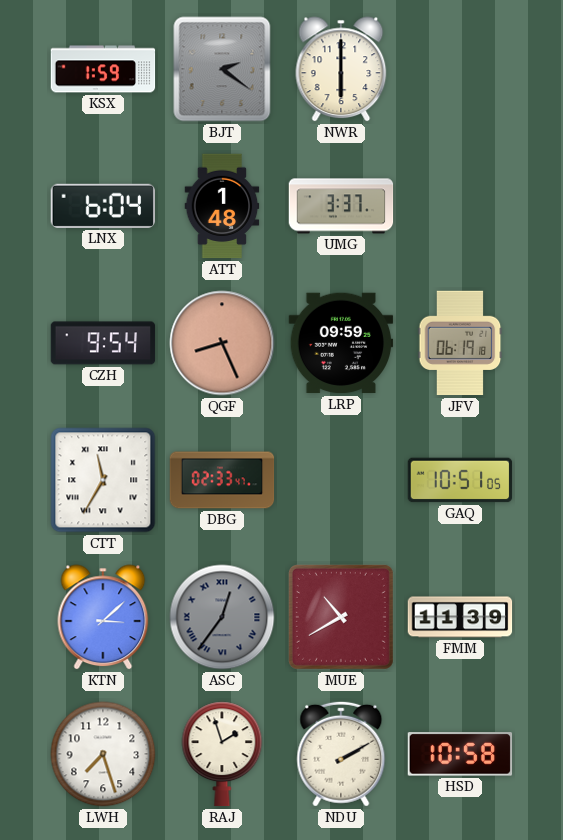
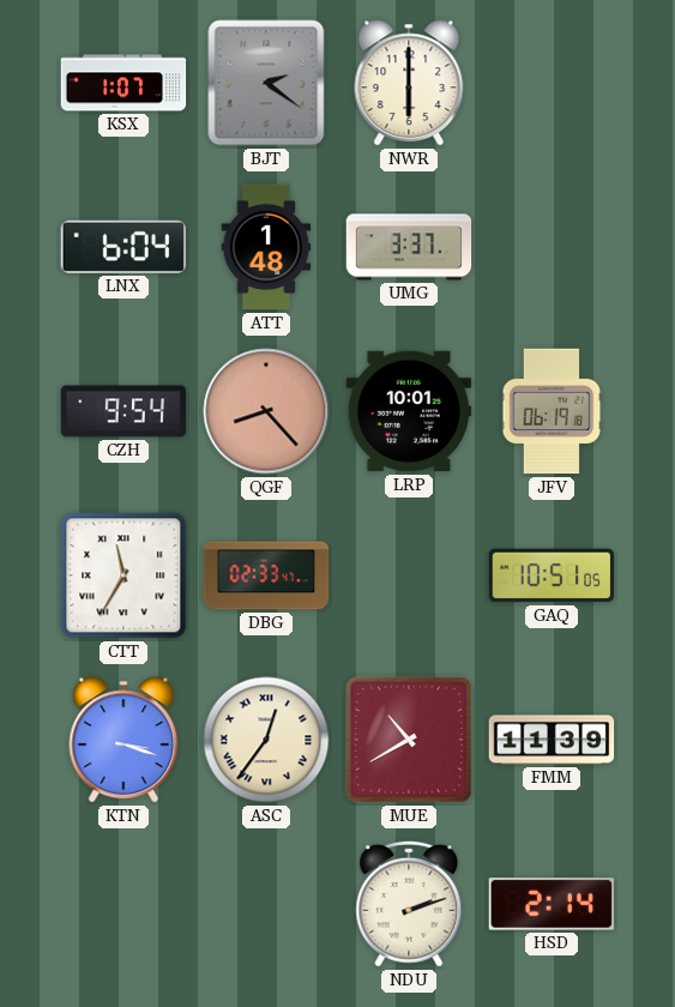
KSX: 1:59 -> 1:07 (123, 83)
QGF: 8:26 -> 8:23 (266, 411)
LRP: 09:59 -> 10:01 (409, 411)
KTN: 3:08 -> 3:18 (123, 740)
ASC dial: grey -> cream (266, 740)
LWH: 7:27 -> none (103, 754)
RAJ: 1:57 -> none (222, 754)
NDU: 2:10 -> 2:12 (409, 904)
HSD: 10:58 -> 2:14 (552, 904)
